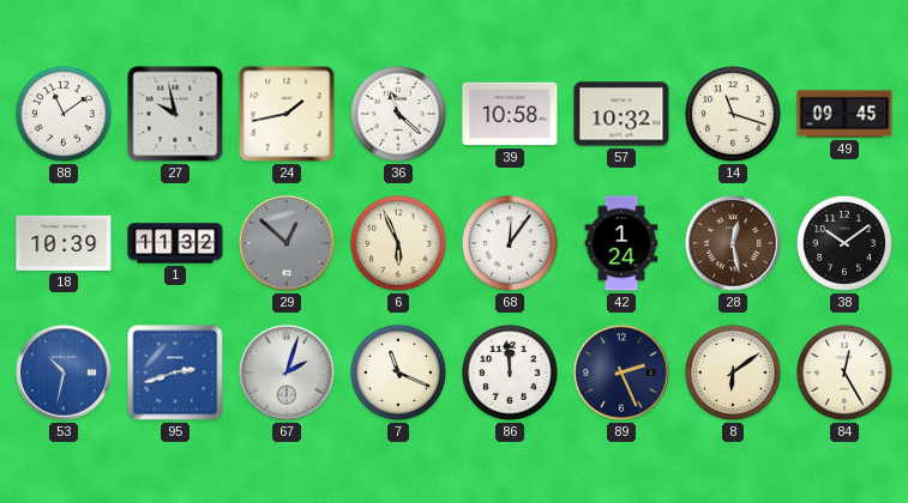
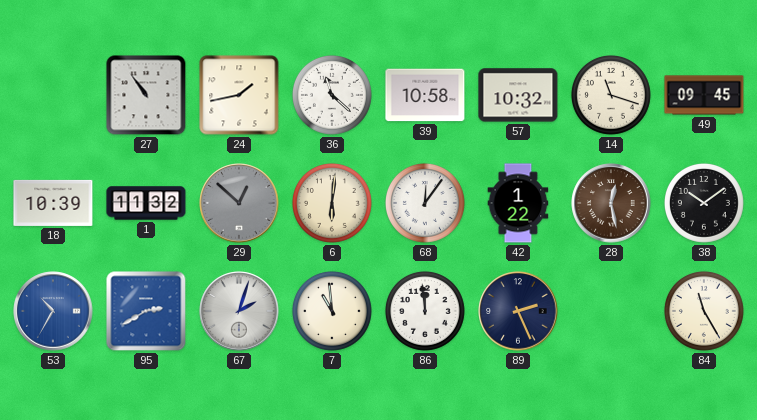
88: 11:09 -> none (64, 114)
27: 9:58 -> 10:54 (146, 95)
6: 5:56 -> 6:01 (332, 203)
42: 1:24 -> 1:22 (518, 203)
53: 10:32 -> 10:35 (53, 311)
95: 2:42 -> 2:40 (146, 311)
7: 11:19 -> 10:59 (332, 311)
8: 6:09 -> none (733, 372)
84: 12:25 -> 11:25 (704, 311)
